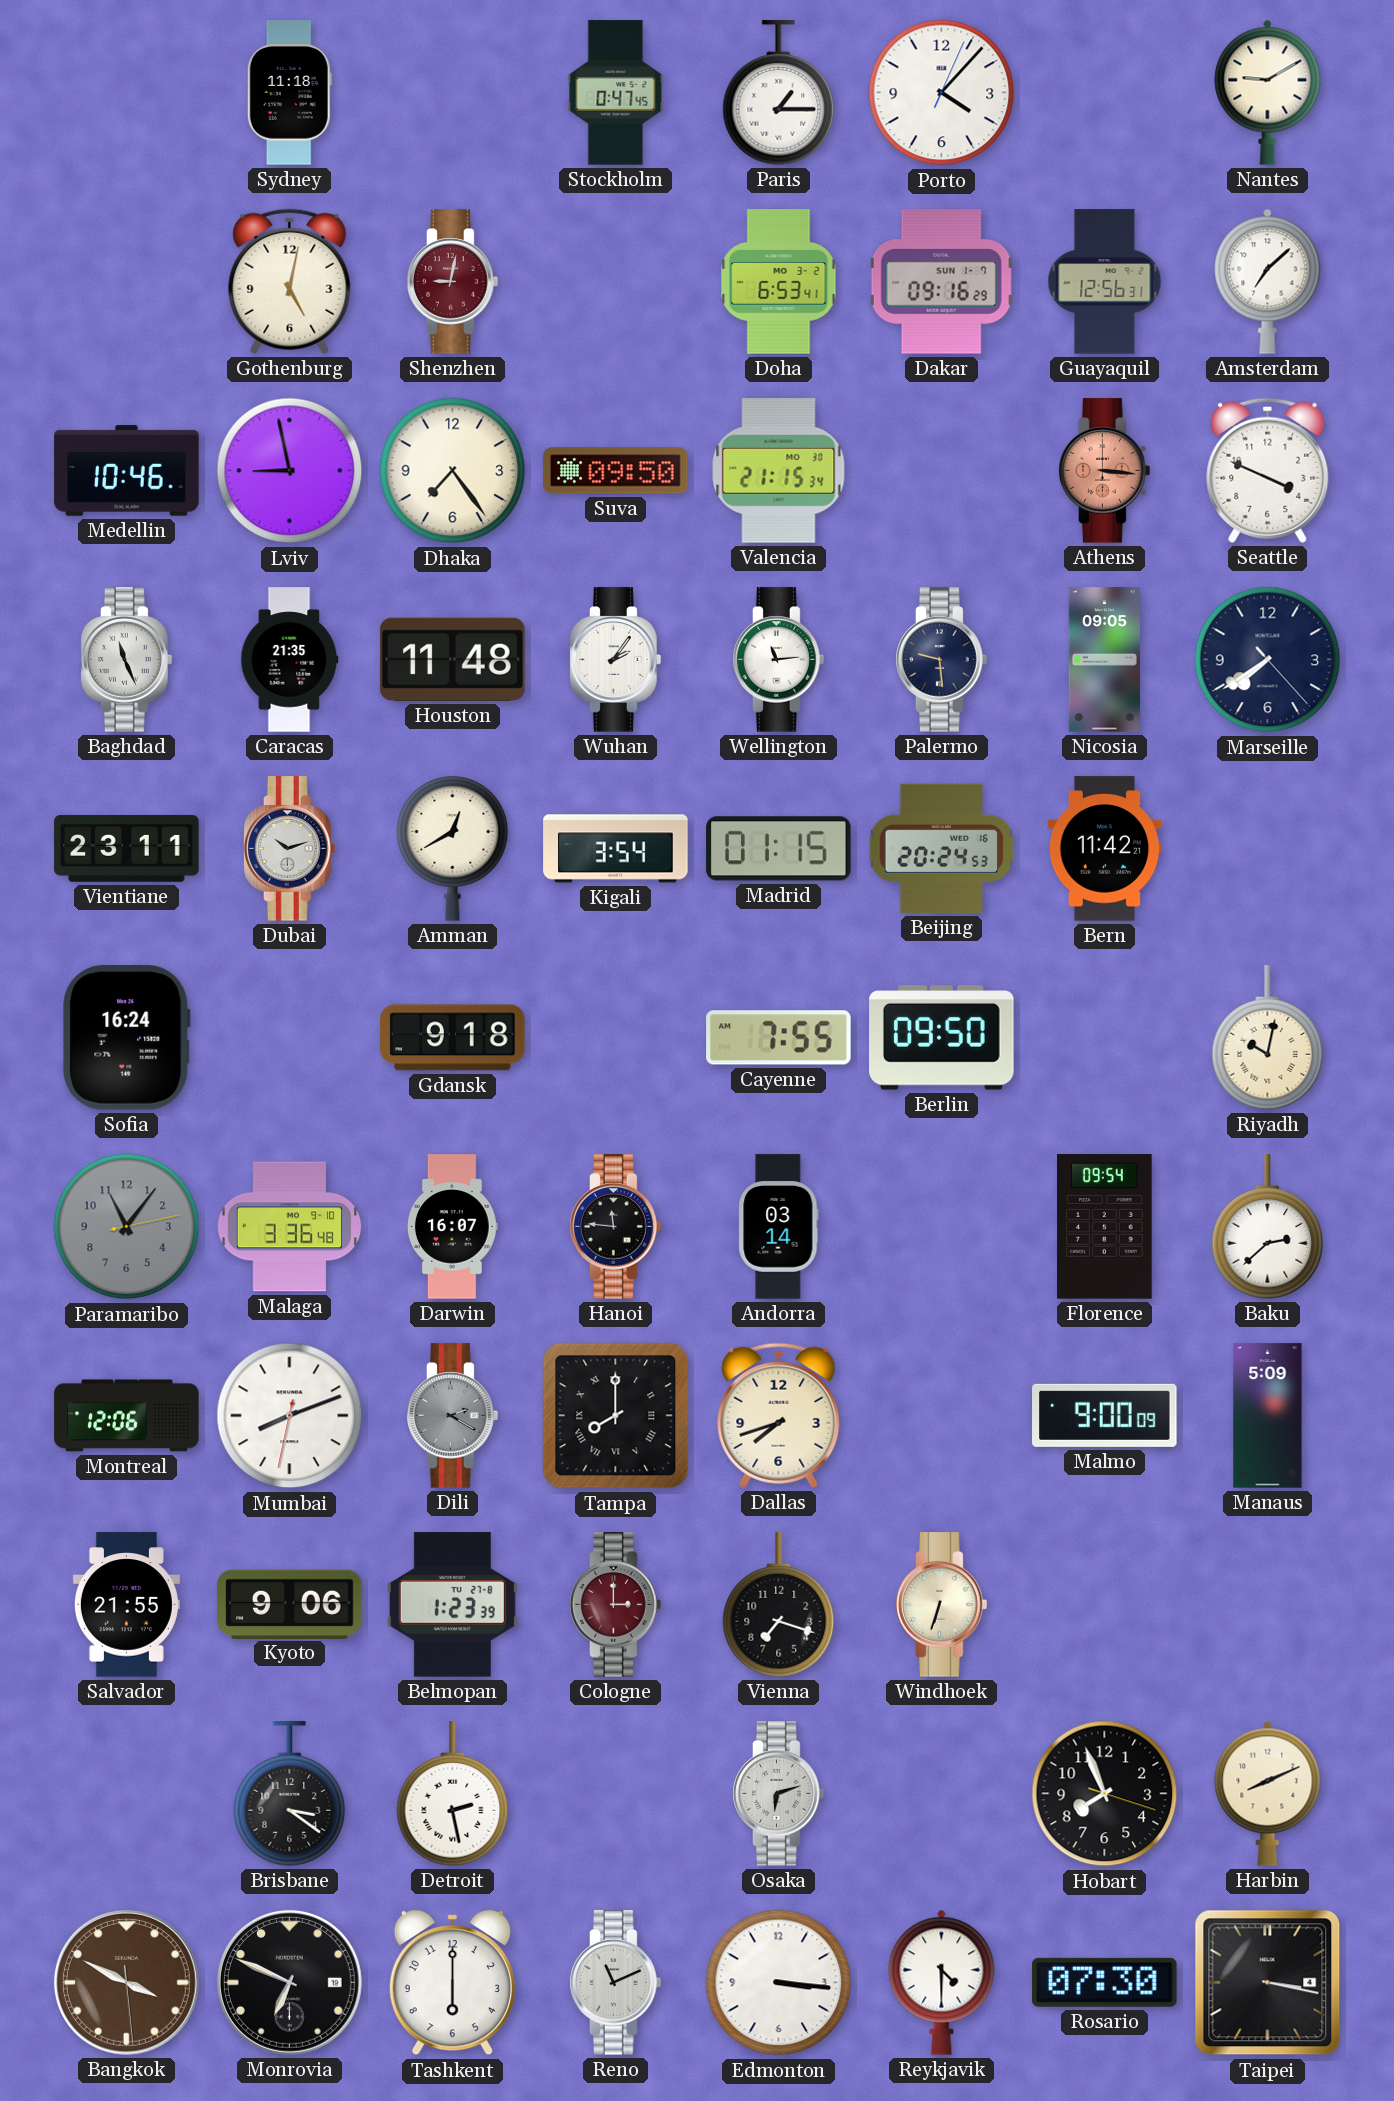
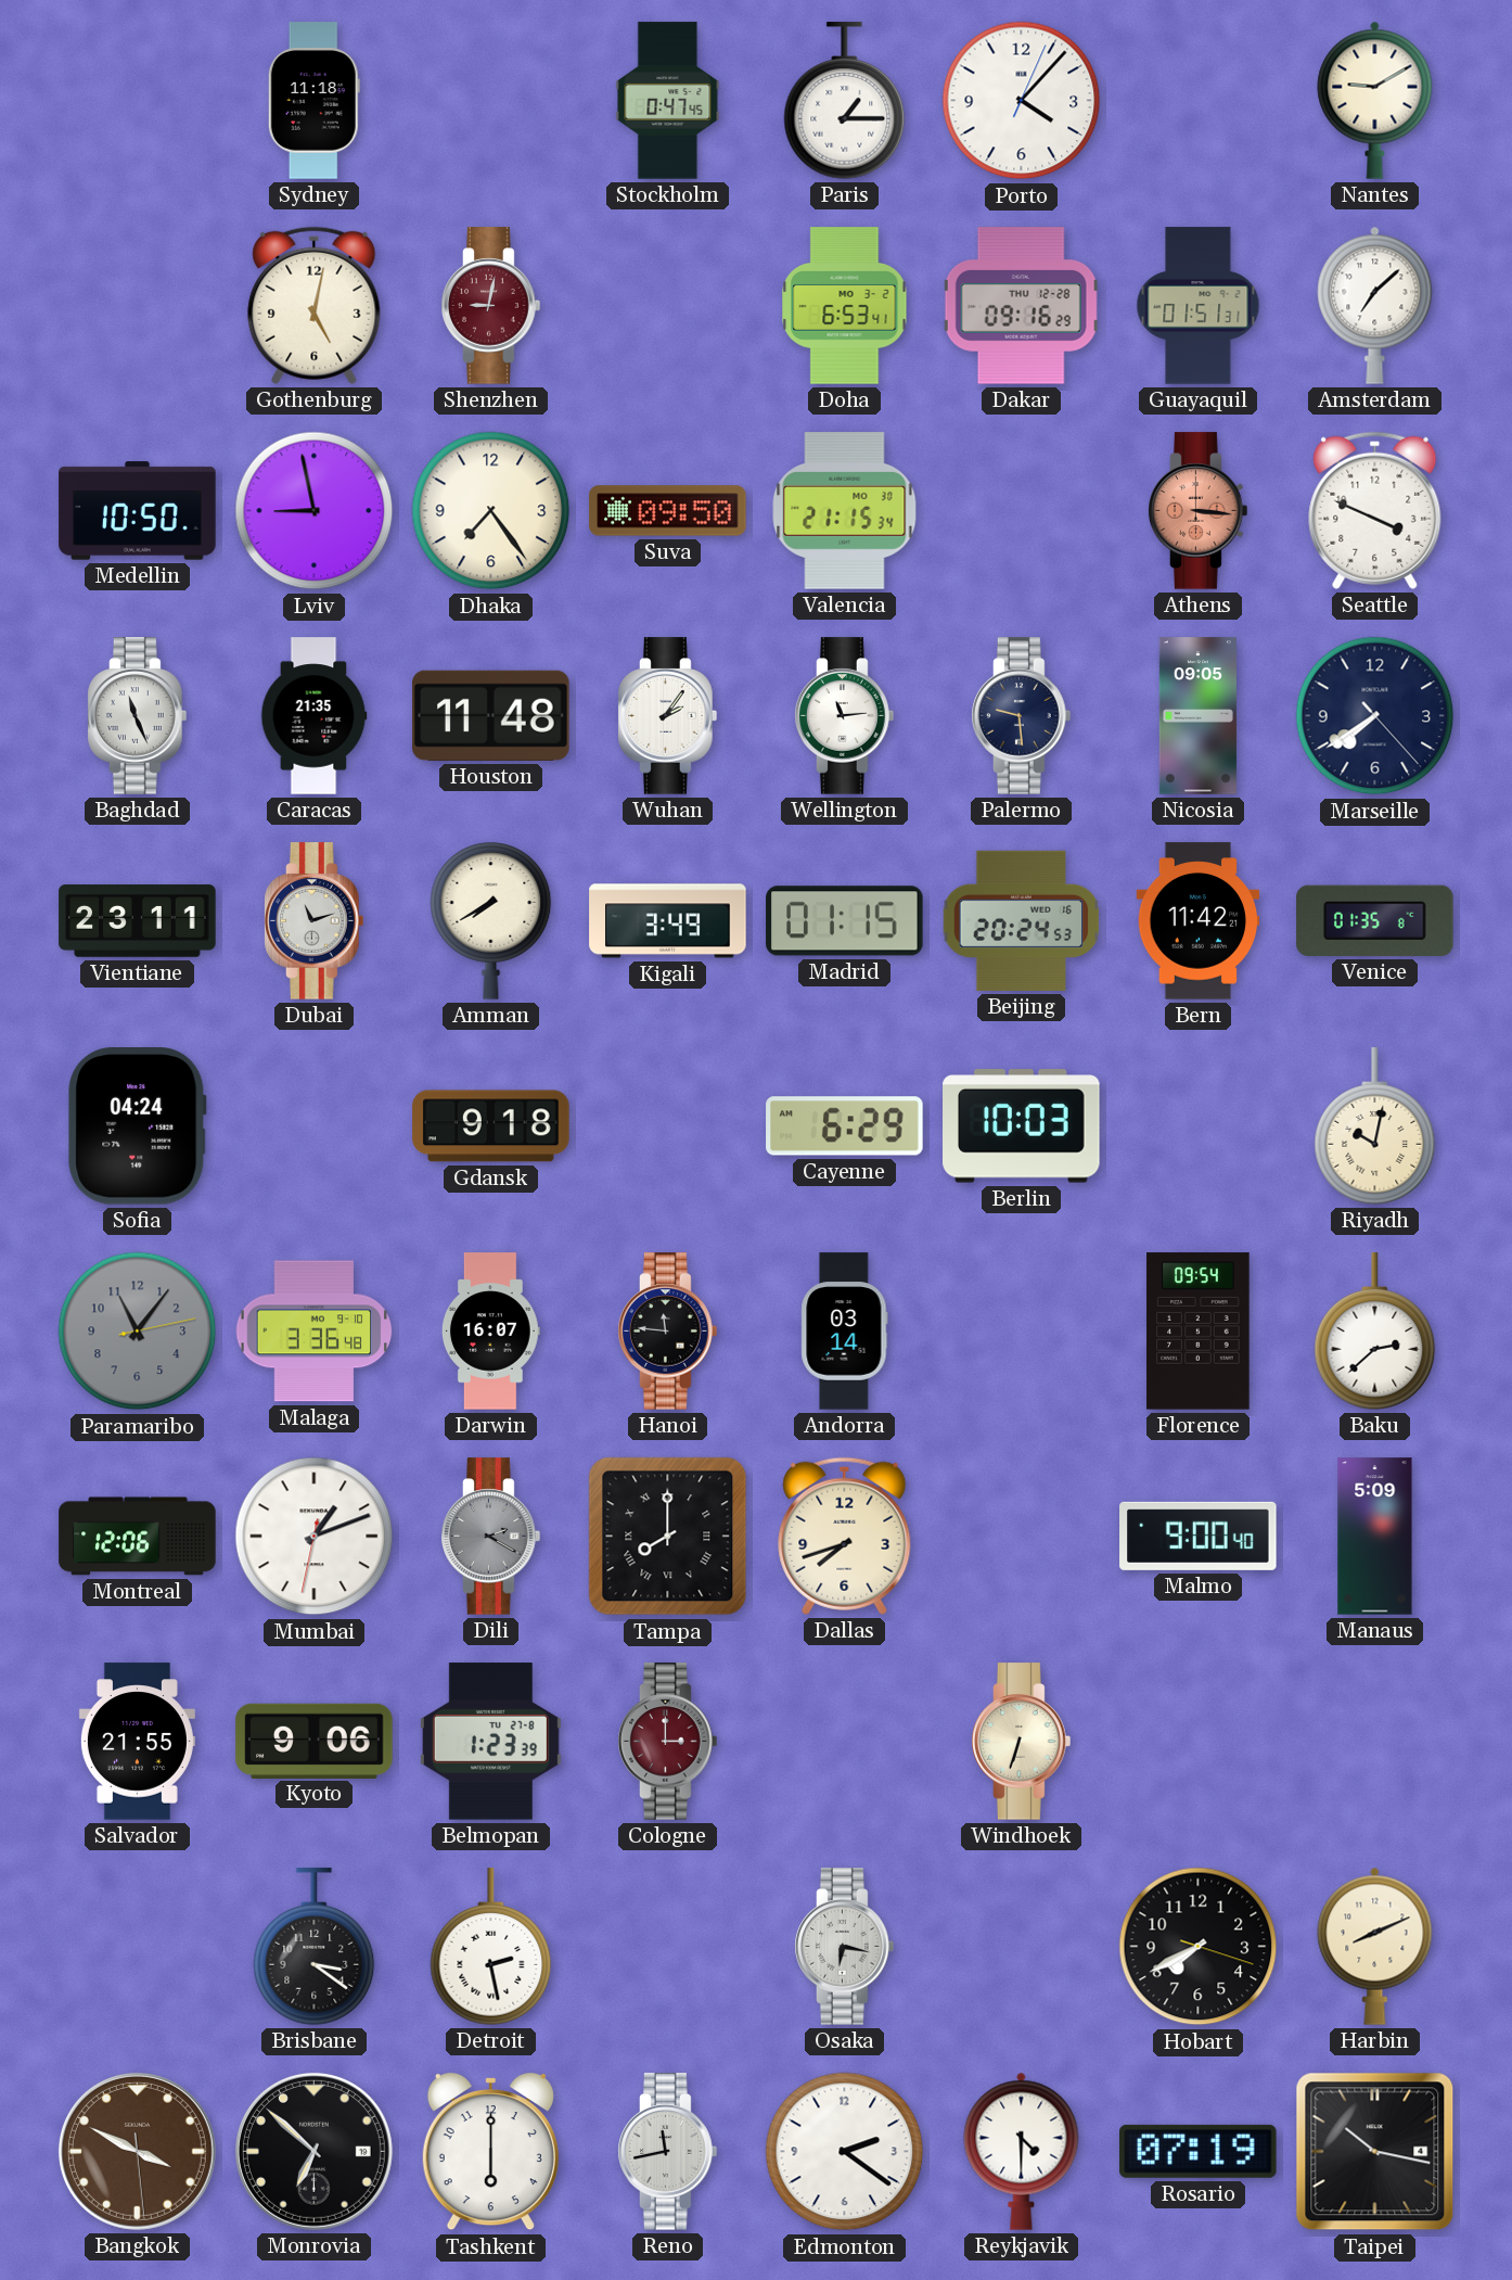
Dakar date: SUN 1-7 -> THU 12-28 (1021, 306)
Guayaquil: 12:56 -> 01:51 (1199, 306)
Medellin: 10:46 -> 10:50 (138, 511)
Dubai: 10:12 -> 11:12 (315, 921)
Amman: 12:40 -> 7:40 (491, 921)
Kigali: 3:54 -> 3:49 (668, 921)
Venice: none -> 01:35 (1375, 920)
Sofia: 16:24 -> 04:24 (138, 1126)
Cayenne: 7:55 -> 6:29 (845, 1126)
Berlin: 09:50 -> 10:03 (1022, 1126)
Mumbai: 8:11 -> 1:11 (315, 1537)
Malmo: 9:00:09 -> 9:00:40 (1199, 1536)
Vienna: 7:18 -> none (779, 1605)
Osaka: 6:12 -> 6:17 (845, 1947)
Hobart: 7:56 -> 7:40 (1199, 1947)
Monrovia: 6:49 -> 6:52 (313, 2151)
Reno: 11:11 -> 11:43 (668, 2152)
Edmonton: 3:16 -> 2:21 (845, 2152)
Rosario: 07:30 -> 07:19 (1199, 2151)
Taipei: 3:17 -> 10:17 (1375, 2152)
